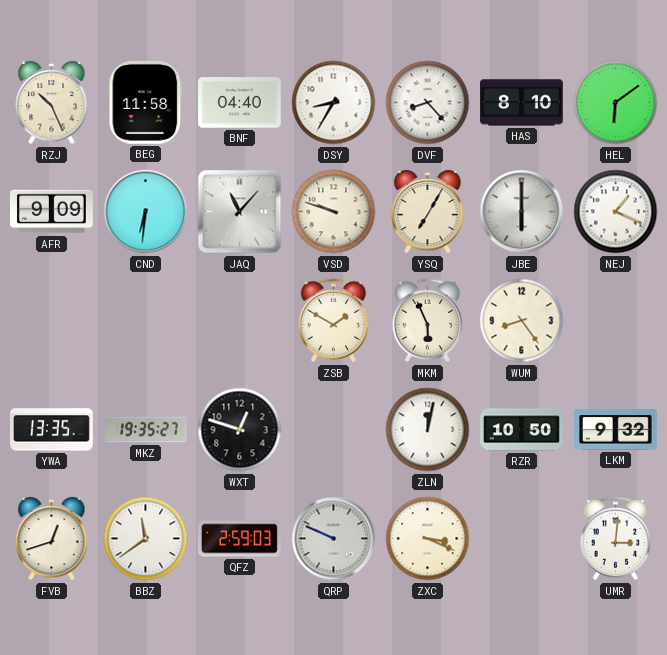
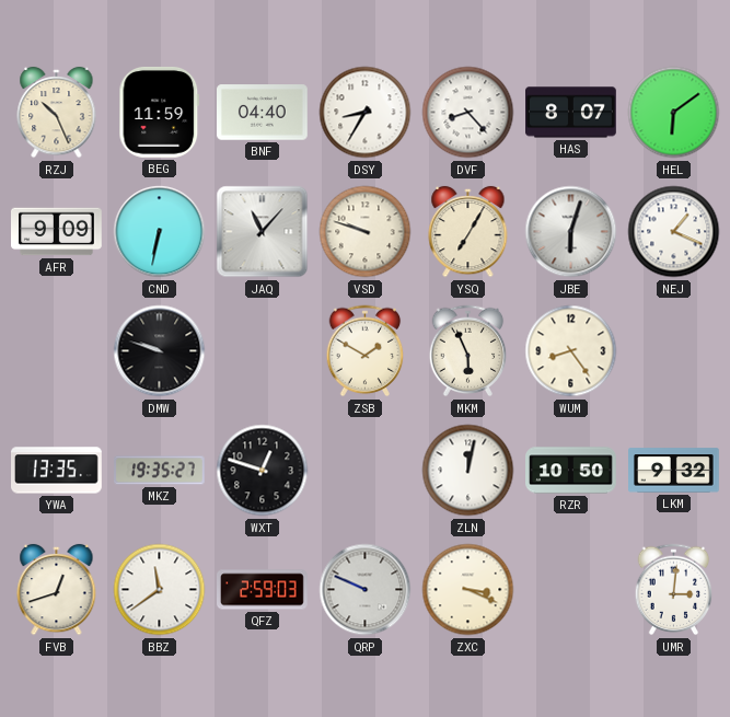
BEG: 11:58 -> 11:59 (160, 112)
HAS: 8:10 -> 8:07 (571, 113)
CND: 6:31 -> 6:32 (160, 232)
JBE: 6:00 -> 6:03 (571, 232)
DMW: none -> 9:48 (160, 351)
